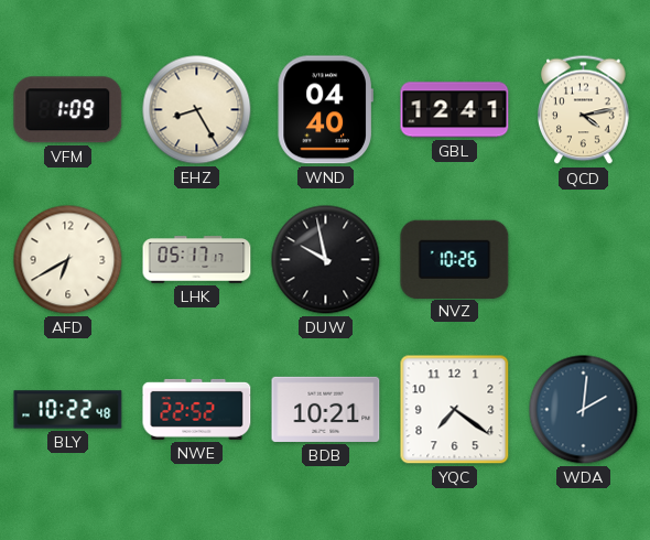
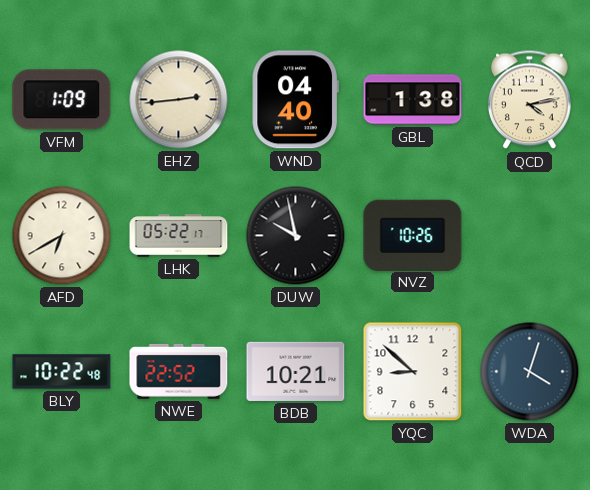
EHZ: 8:25 -> 2:44 (179, 100)
GBL: 12:41 -> 1:38 (413, 100)
LHK: 05:17 -> 05:22 (179, 236)
YQC: 7:21 -> 8:52 (413, 372)
WDA: 2:01 -> 4:03 (530, 372)
